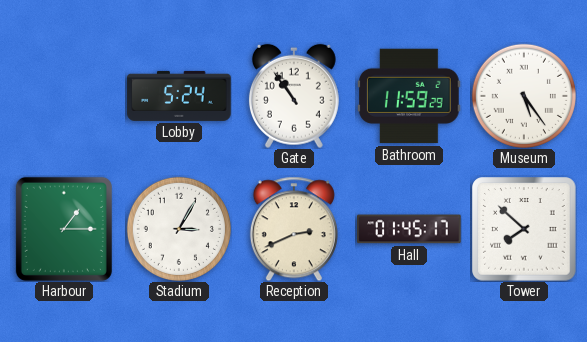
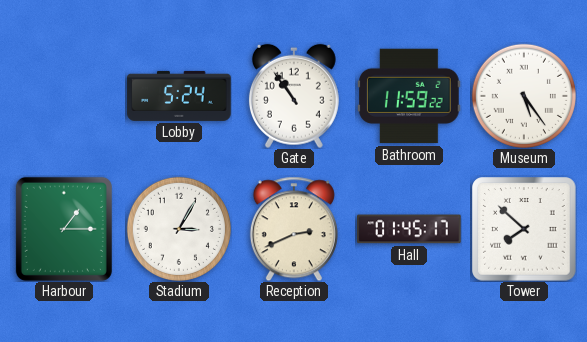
Bathroom: 11:59:29 -> 11:59:22 (409, 96)
